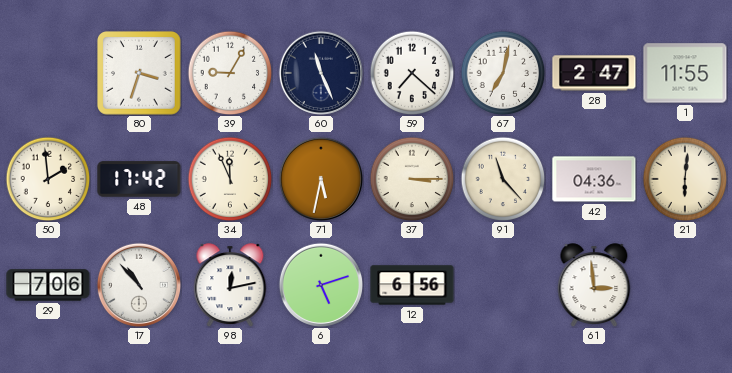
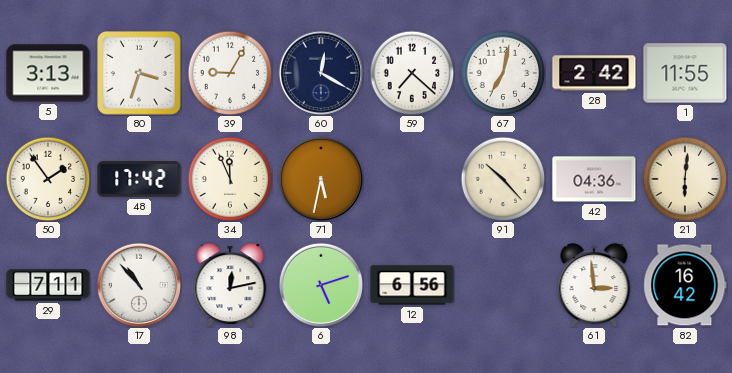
5: none -> 3:13 (48, 73)
60: 11:26 -> 12:20 (320, 72)
28: 2:47 -> 2:42 (594, 73)
50: 1:59 -> 1:54 (48, 179)
37: 3:15 -> none (412, 179)
91: 11:23 -> 10:23 (503, 179)
29: 7:06 -> 7:11 (48, 285)
82: none -> 16:42 (685, 285)
